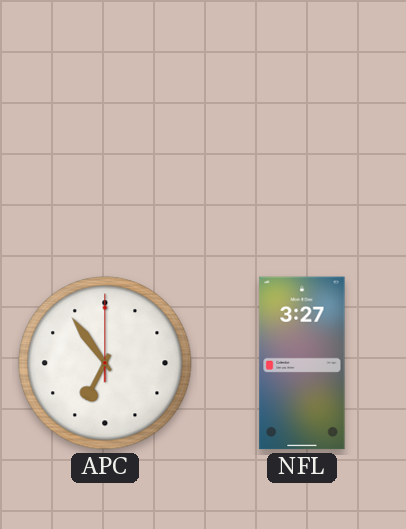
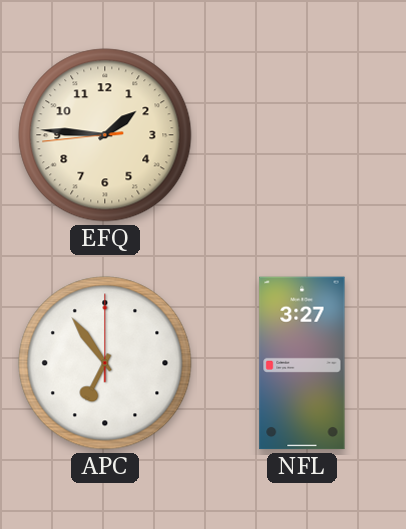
EFQ: none -> 1:45 (105, 135)
